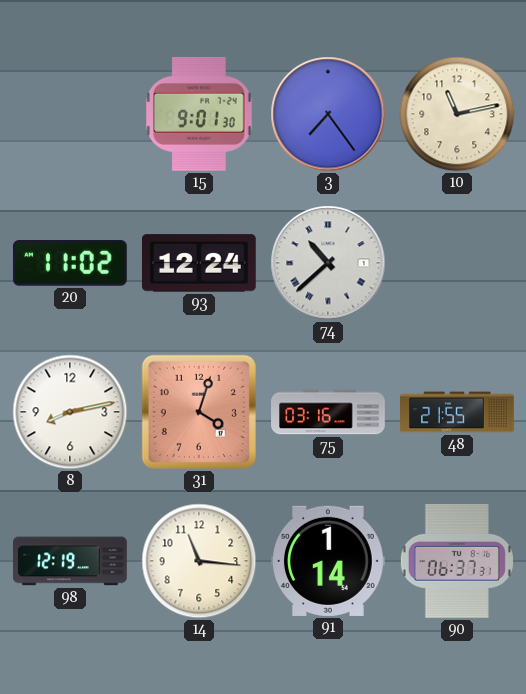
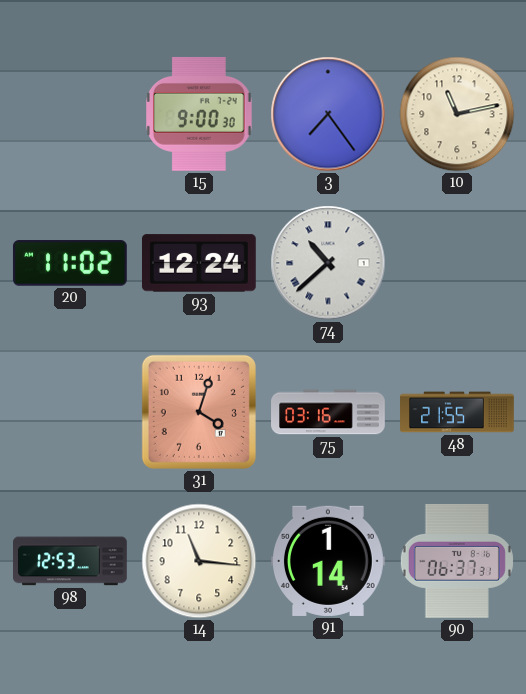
15: 9:01 -> 9:00 (199, 114)
8: 8:13 -> none (70, 412)
98: 12:19 -> 12:53 (71, 561)
